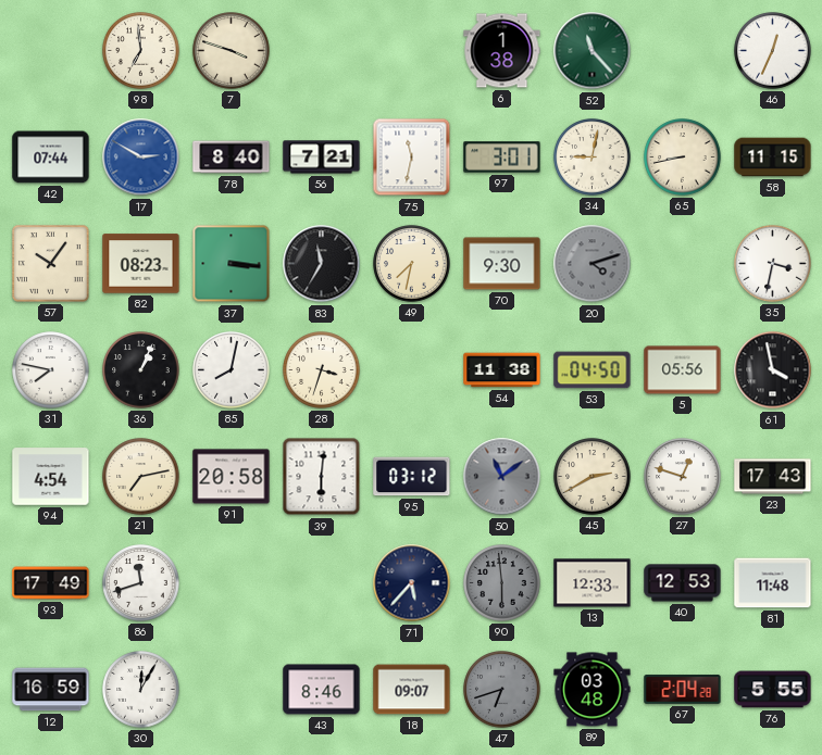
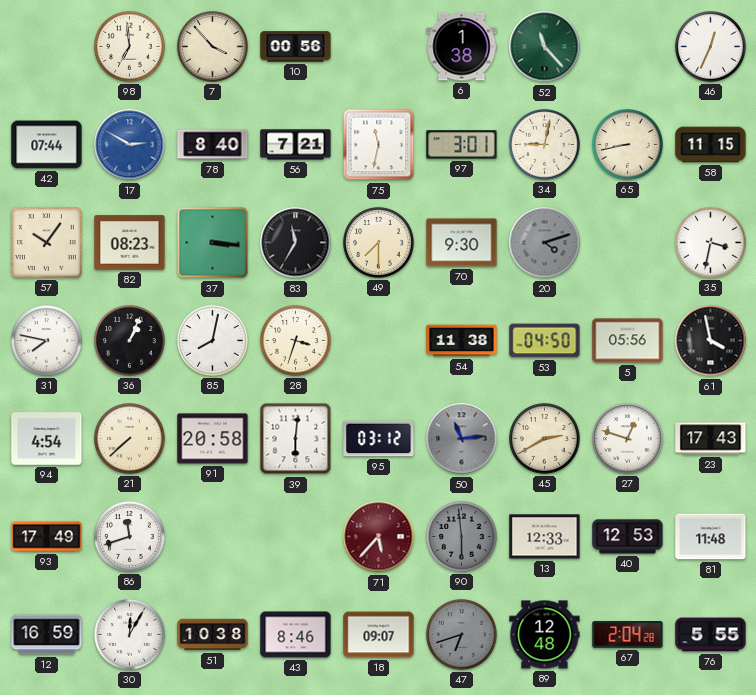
7: 3:48 -> 3:53 (213, 47)
10: none -> 00:56 (296, 47)
49: 7:32 -> 7:30 (379, 243)
21: 7:13 -> 7:38 (130, 439)
50: 11:09 -> 11:14 (462, 439)
71 dial: navy -> burgundy (379, 537)
51: none -> 10:38 (213, 635)
89: 03:48 -> 12:48 (545, 635)
